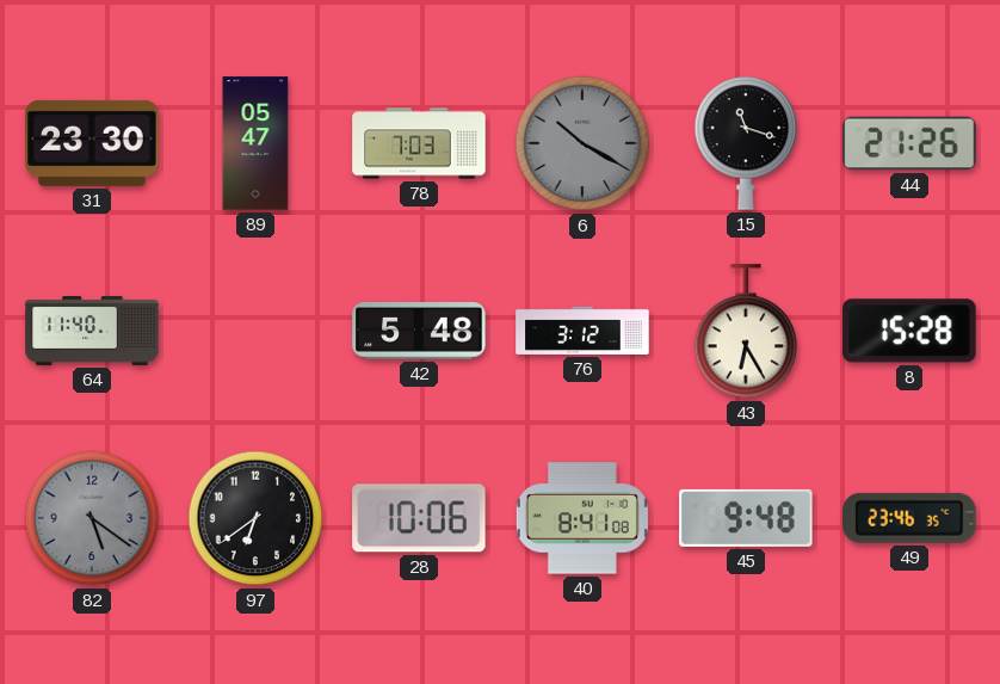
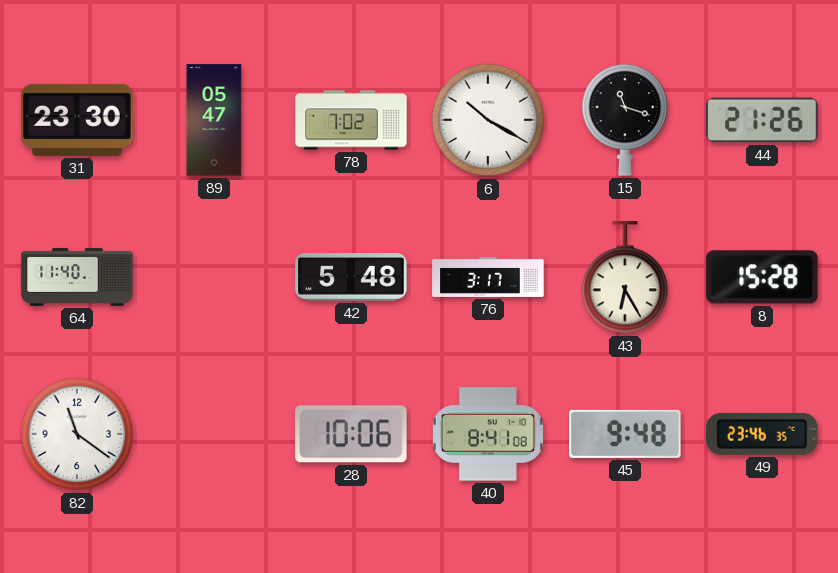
78: 7:03 -> 7:02 (351, 120)
6 dial: grey -> white (488, 120)
76: 3:12 -> 3:17 (488, 277)
82: 5:21 -> 11:21 (77, 434)
82 dial: grey -> white (77, 434)
97: 6:39 -> none (255, 518)
